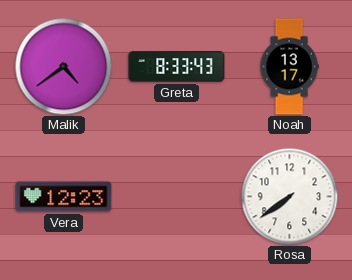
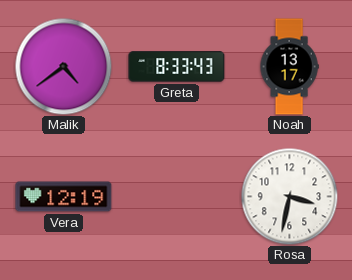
Vera: 12:23 -> 12:19 (64, 197)
Rosa: 7:39 -> 3:32 (289, 196)
